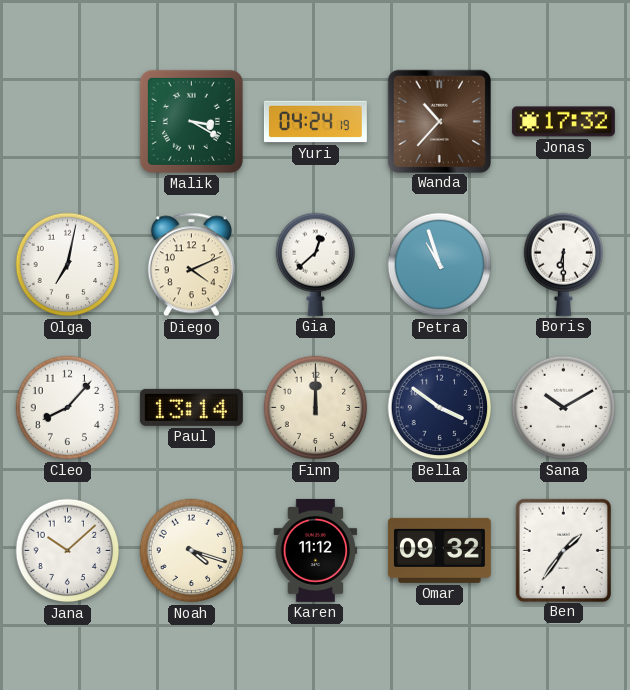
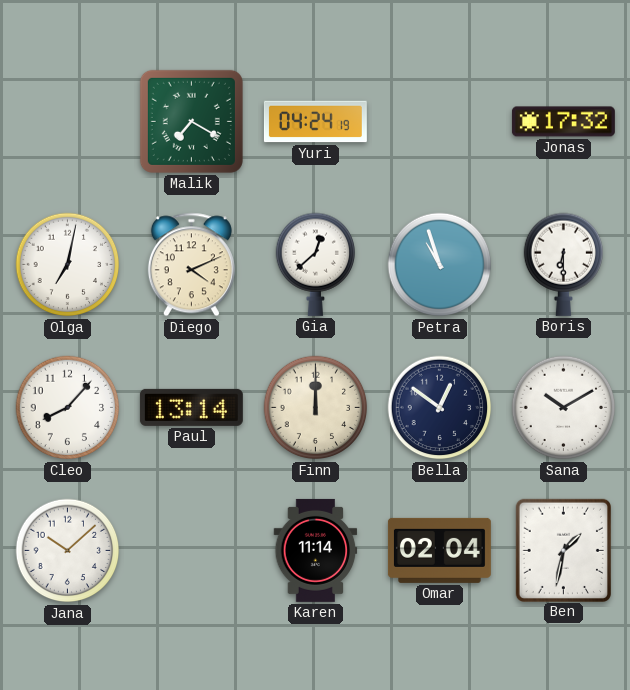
Malik: 3:20 -> 7:20 (191, 121)
Wanda: 10:37 -> none (439, 121)
Bella: 3:51 -> 12:51 (440, 408)
Noah: 4:18 -> none (192, 551)
Karen: 11:12 -> 11:14 (316, 550)
Omar: 09:32 -> 02:04 (439, 550)
Ben: 1:36 -> 1:32 (563, 550)
